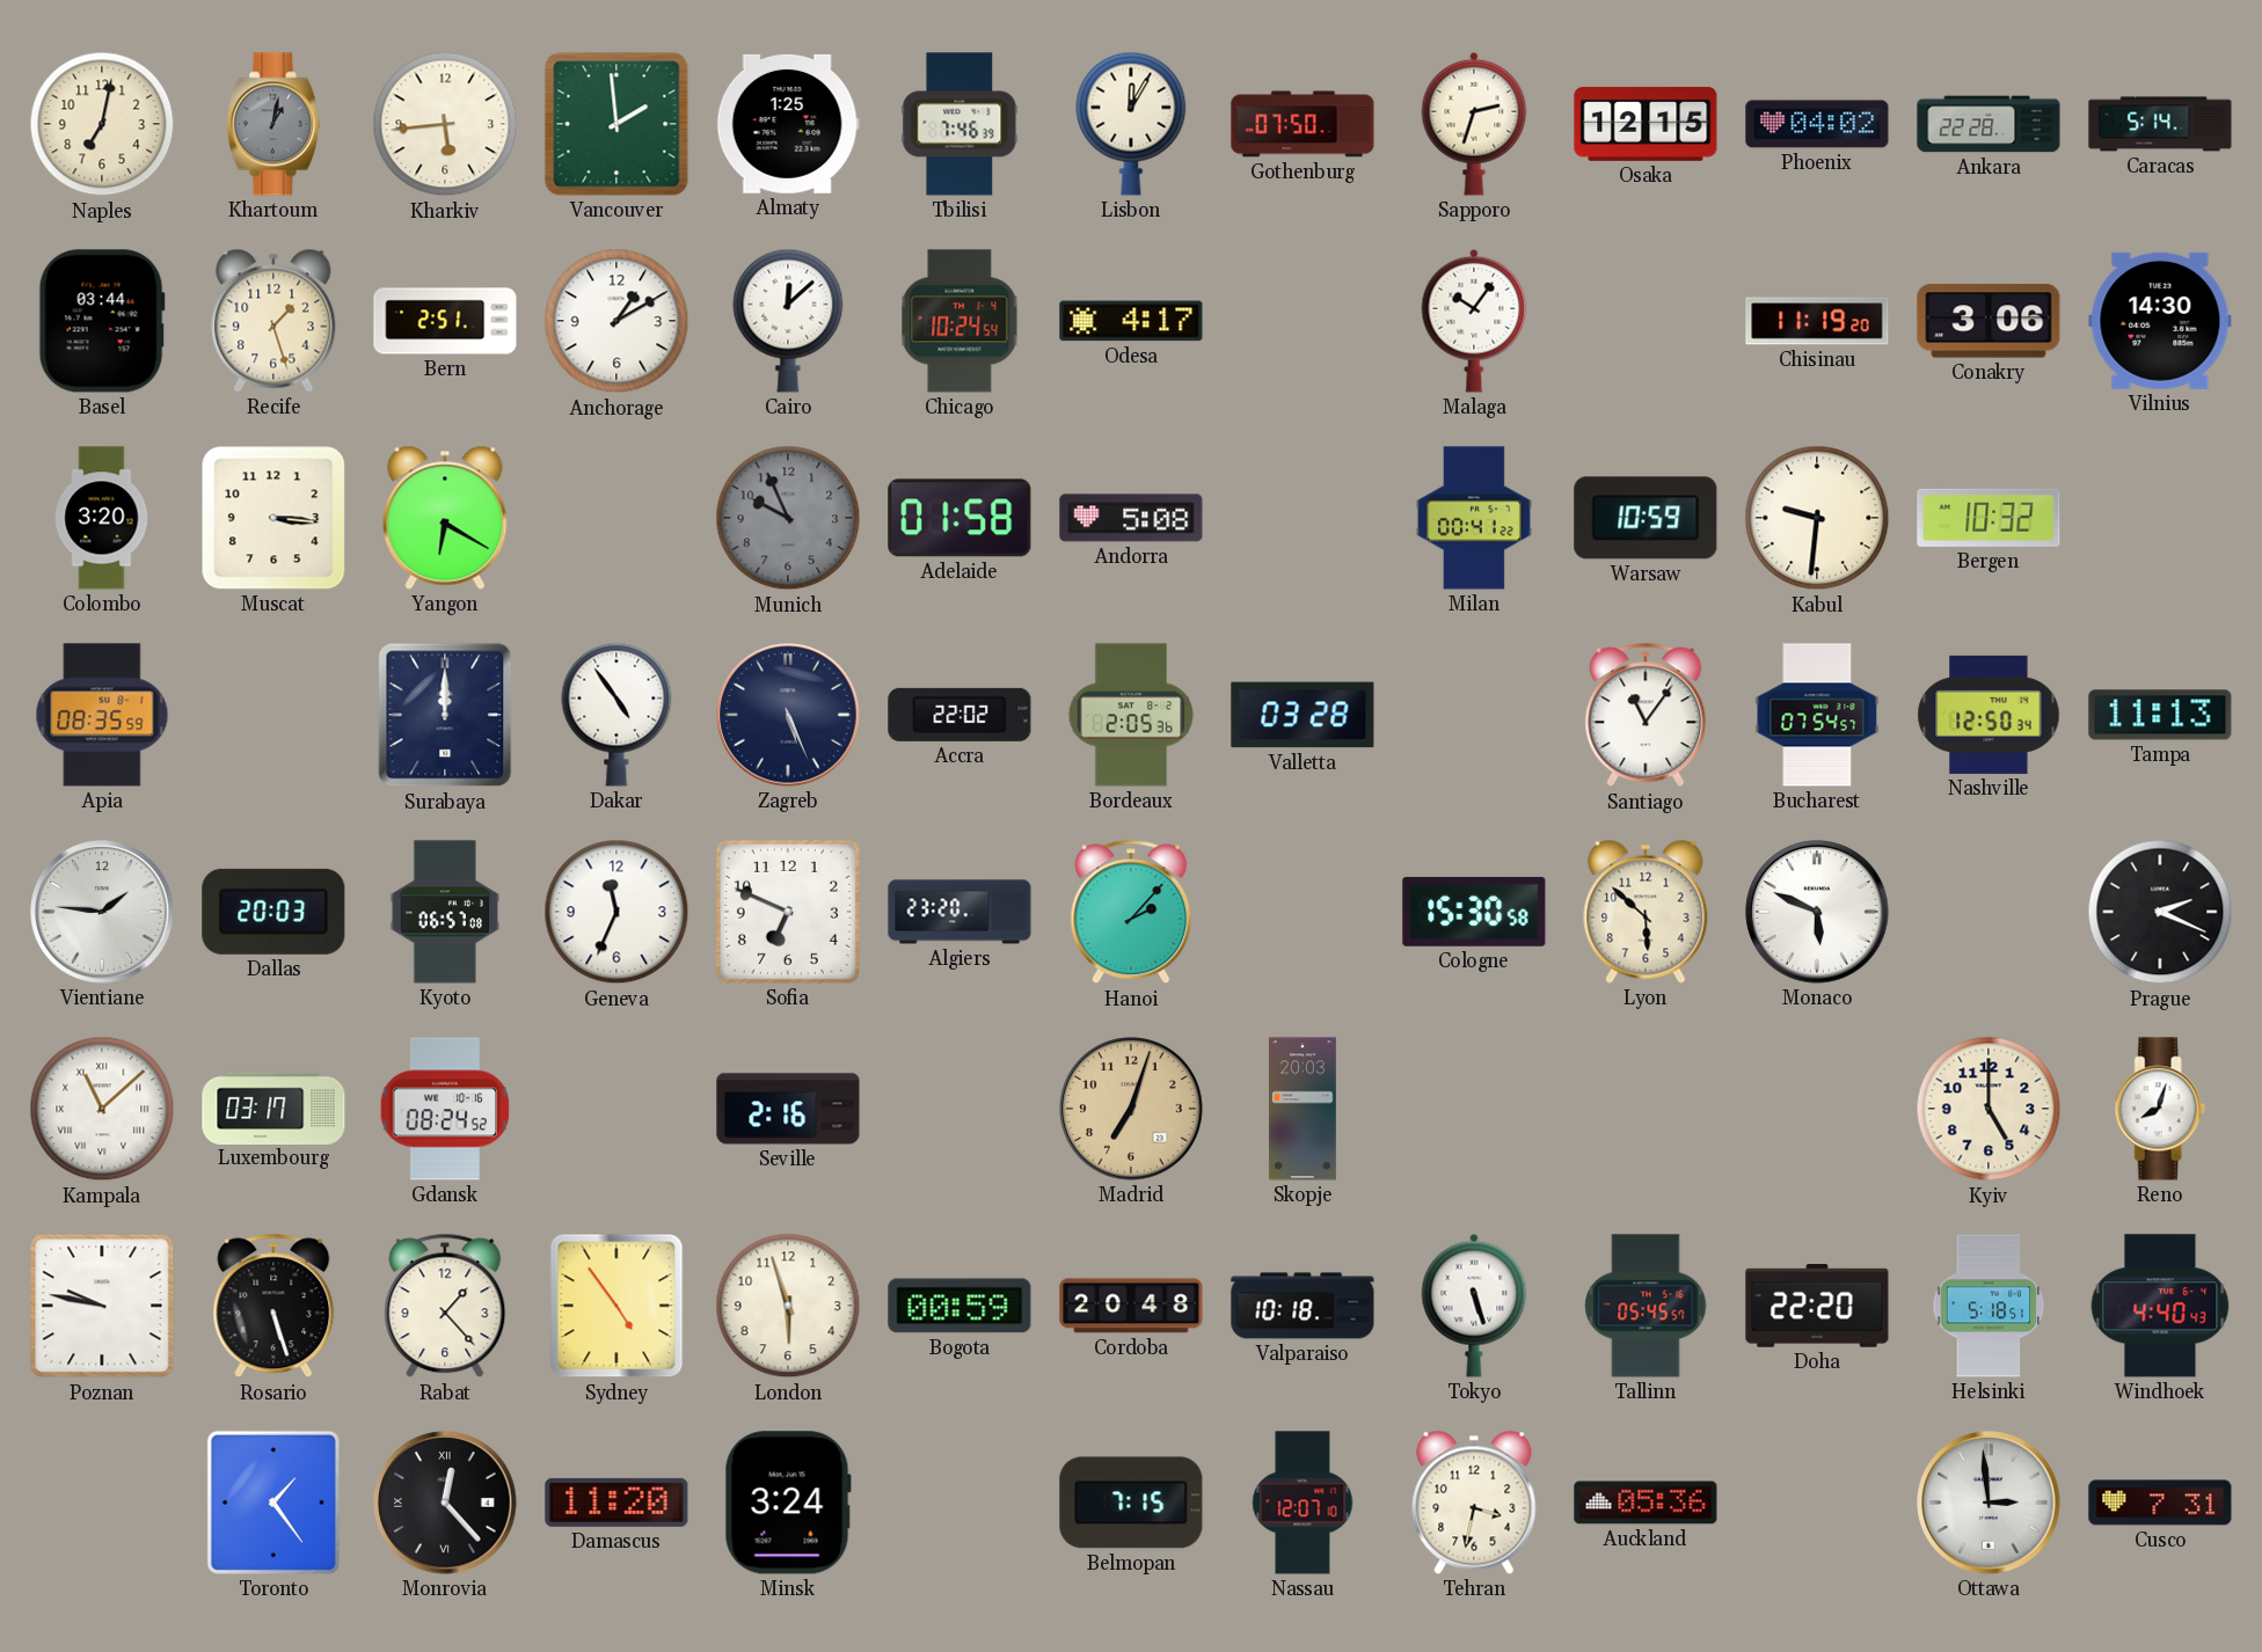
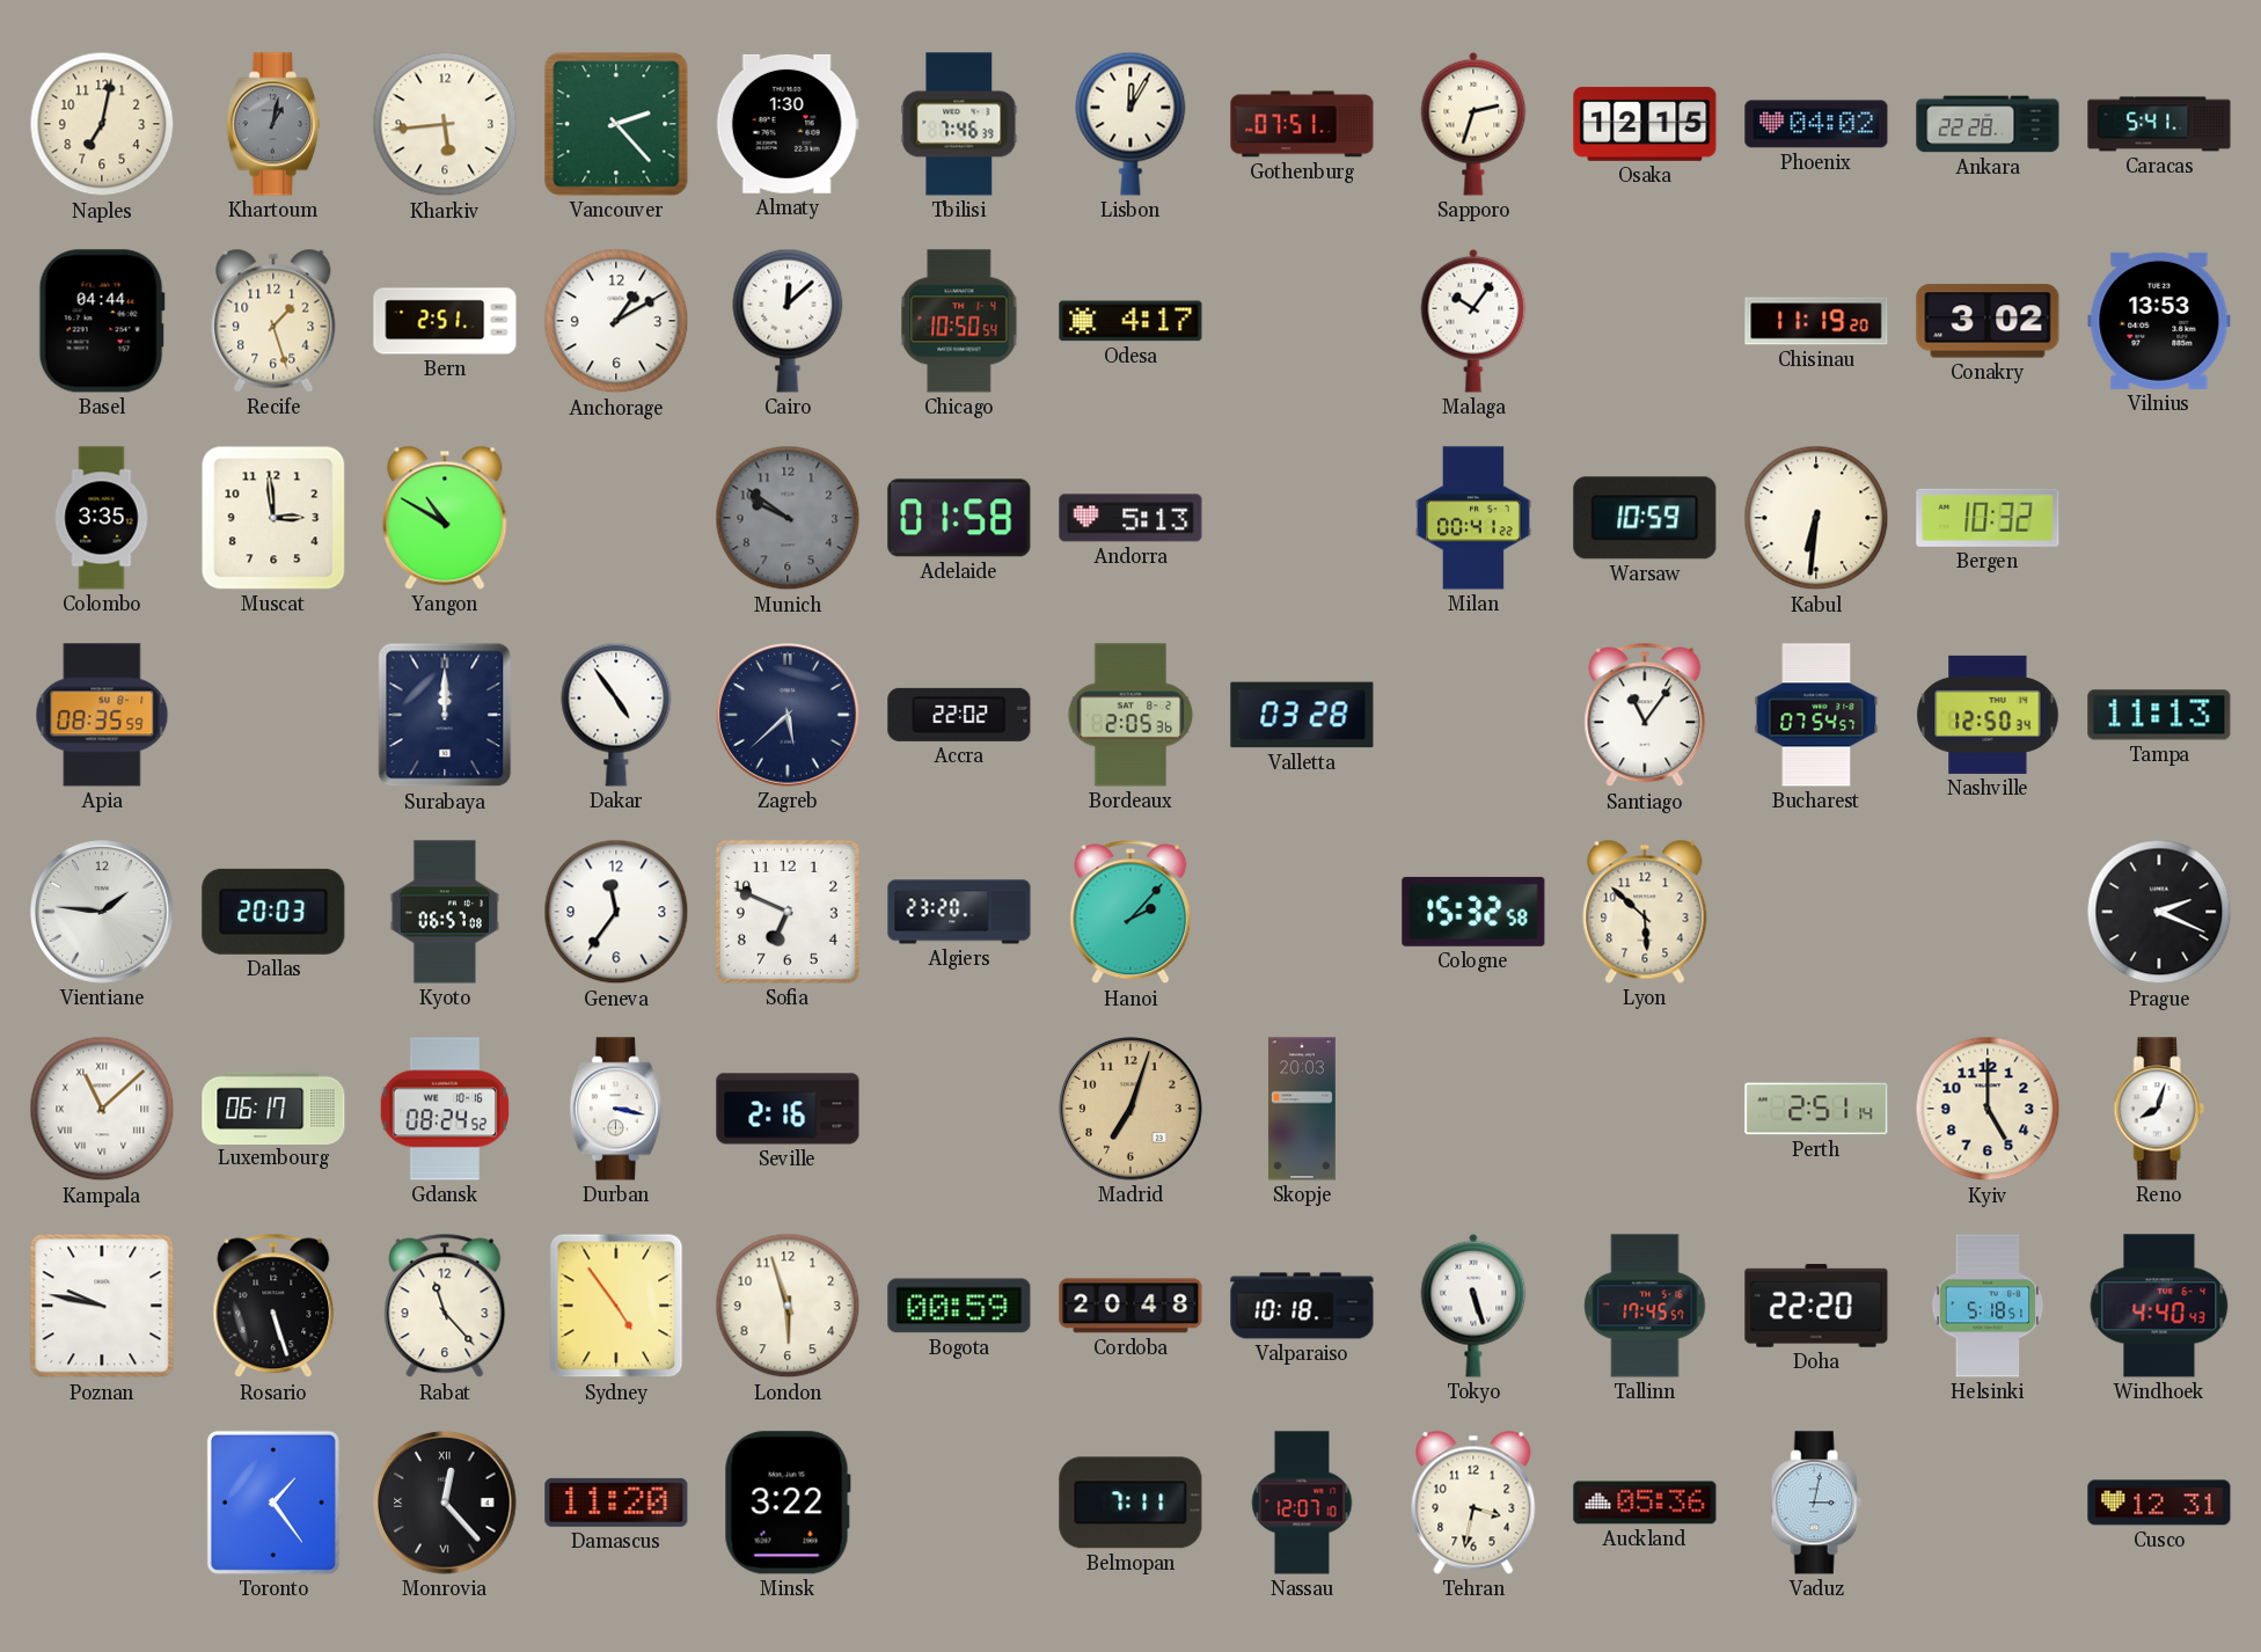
Vancouver: 1:59 -> 2:23 (616, 124)
Almaty: 1:25 -> 1:30 (788, 124)
Gothenburg: 07:50 -> 07:51 (1302, 124)
Caracas: 5:14 -> 5:41 (2159, 124)
Basel: 03:44 -> 04:44 (102, 321)
Chicago: 10:24 -> 10:50 (959, 321)
Conakry: 3:06 -> 3:02 (1988, 321)
Vilnius: 14:30 -> 13:53 (2159, 321)
Colombo: 3:20 -> 3:35 (102, 518)
Muscat: 3:16 -> 2:59 (273, 518)
Yangon: 6:20 -> 10:50 (445, 518)
Munich: 9:56 -> 9:51 (788, 518)
Andorra: 5:08 -> 5:13 (1130, 518)
Kabul: 9:31 -> 6:31 (1816, 518)
Zagreb: 5:26 -> 5:38 (788, 715)
Geneva: 11:34 -> 11:36 (616, 912)
Cologne: 15:30 -> 15:32 (1473, 912)
Monaco: 5:49 -> none (1817, 912)
Luxembourg: 03:17 -> 06:17 (273, 1108)
Durban: none -> 3:17 (616, 1109)
Perth: none -> 2:51 (1816, 1109)
Rabat: 1:23 -> 11:23 (445, 1306)
Tallinn: 05:45 -> 17:45 (1645, 1306)
Minsk: 3:24 -> 3:22 (788, 1503)
Belmopan: 7:15 -> 7:11 (1130, 1503)
Vaduz: none -> 3:02 (1816, 1503)
Ottawa: 2:59 -> none (1989, 1503)
Cusco: 7:31 -> 12:31 (2159, 1503)
